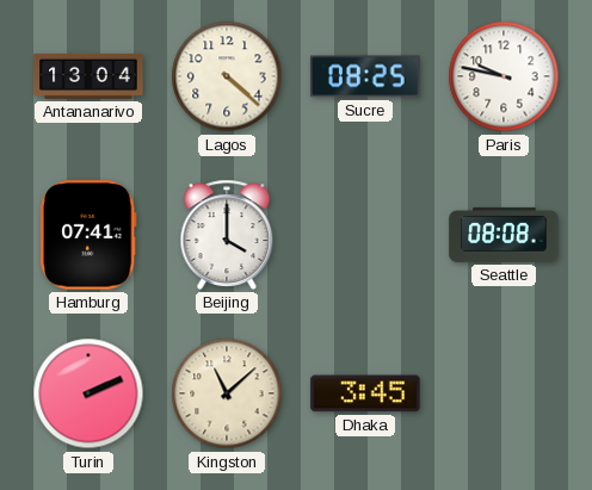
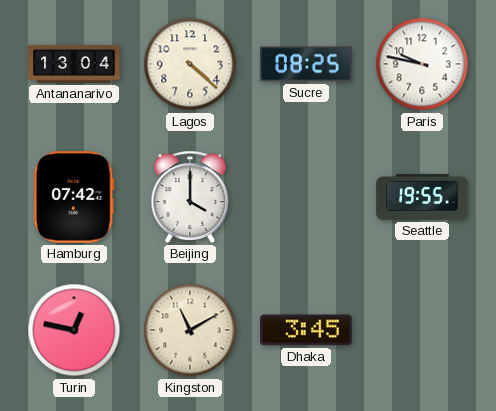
Hamburg: 07:41 -> 07:42 (74, 197)
Seattle: 08:08 -> 19:55 (422, 197)
Turin: 2:11 -> 12:47 (74, 330)
Kingston: 11:08 -> 11:10 (190, 330)
